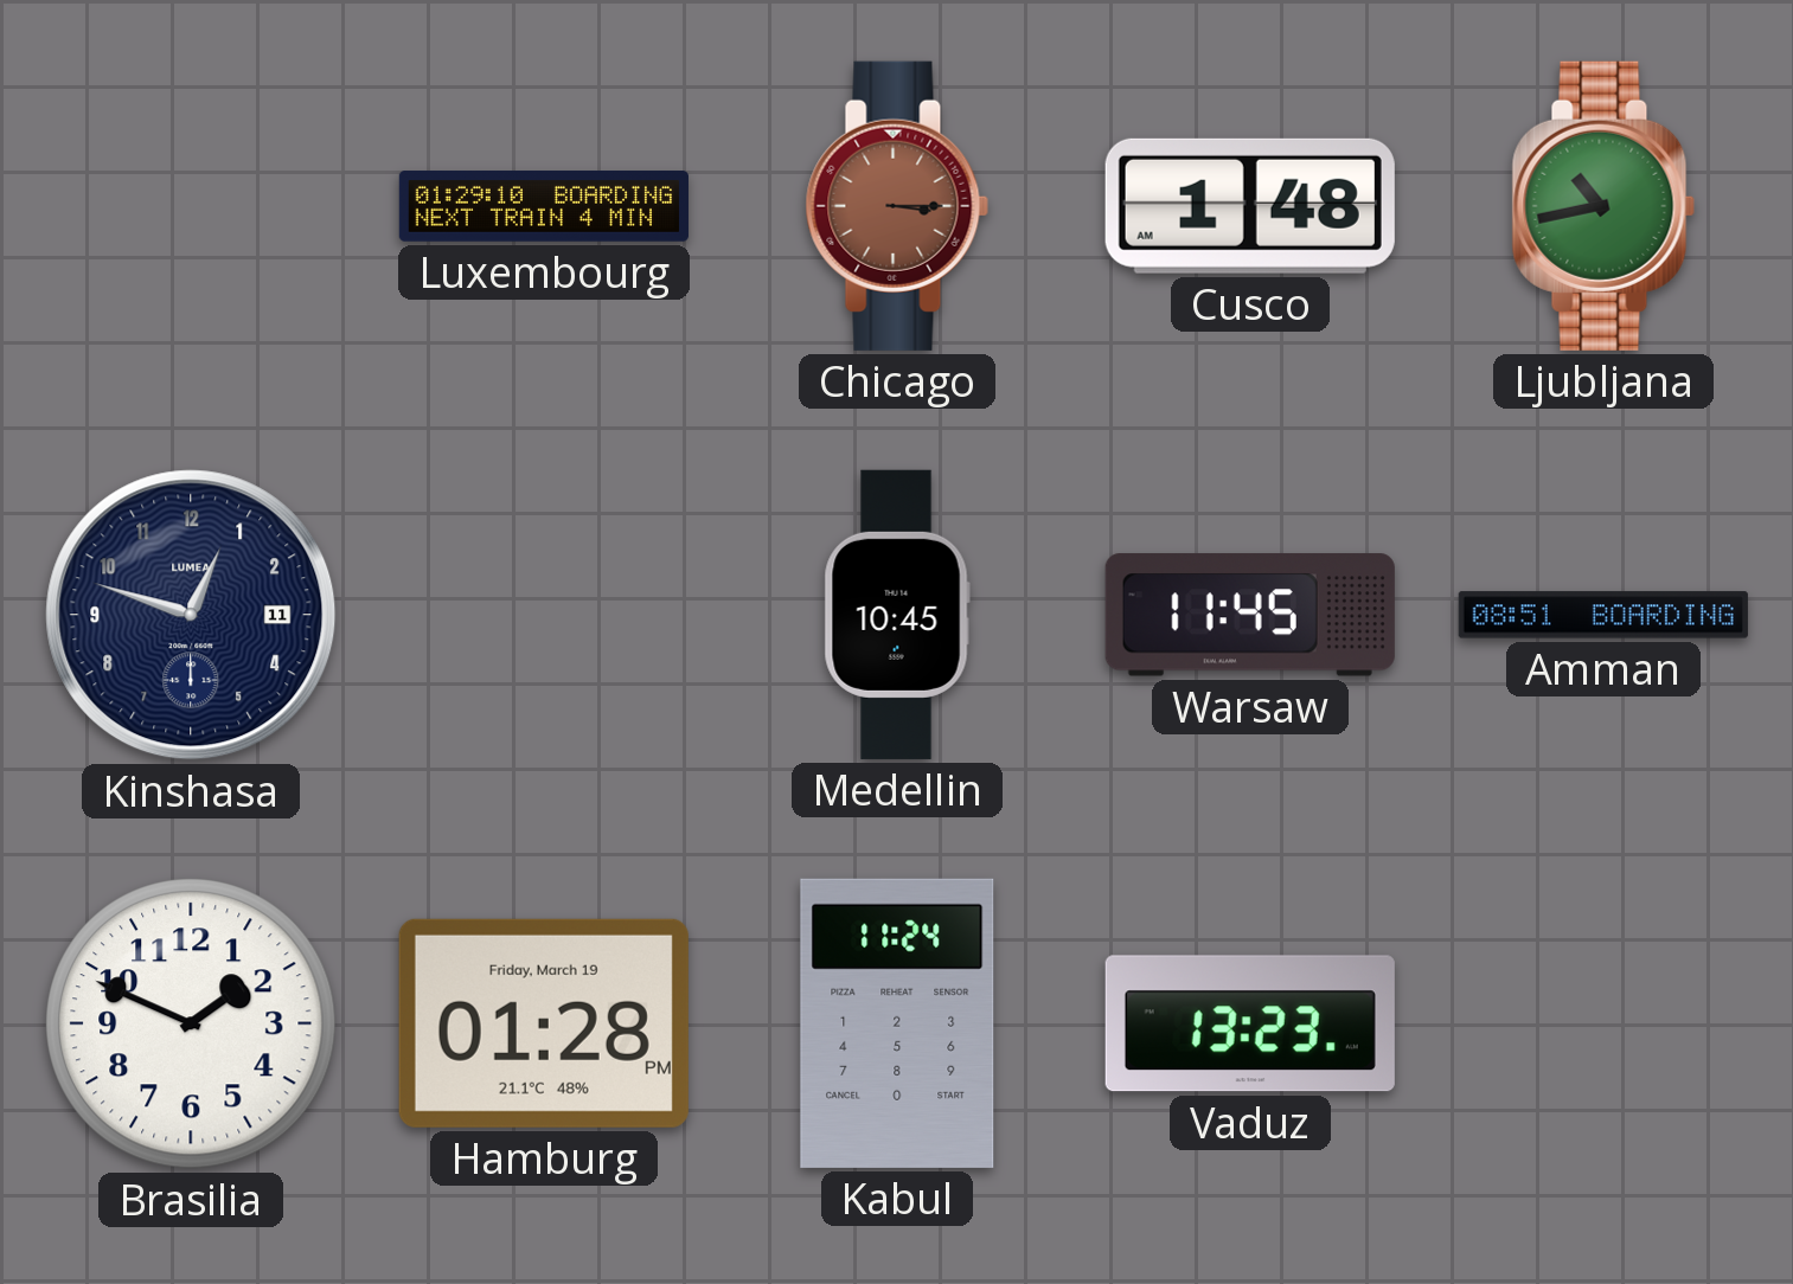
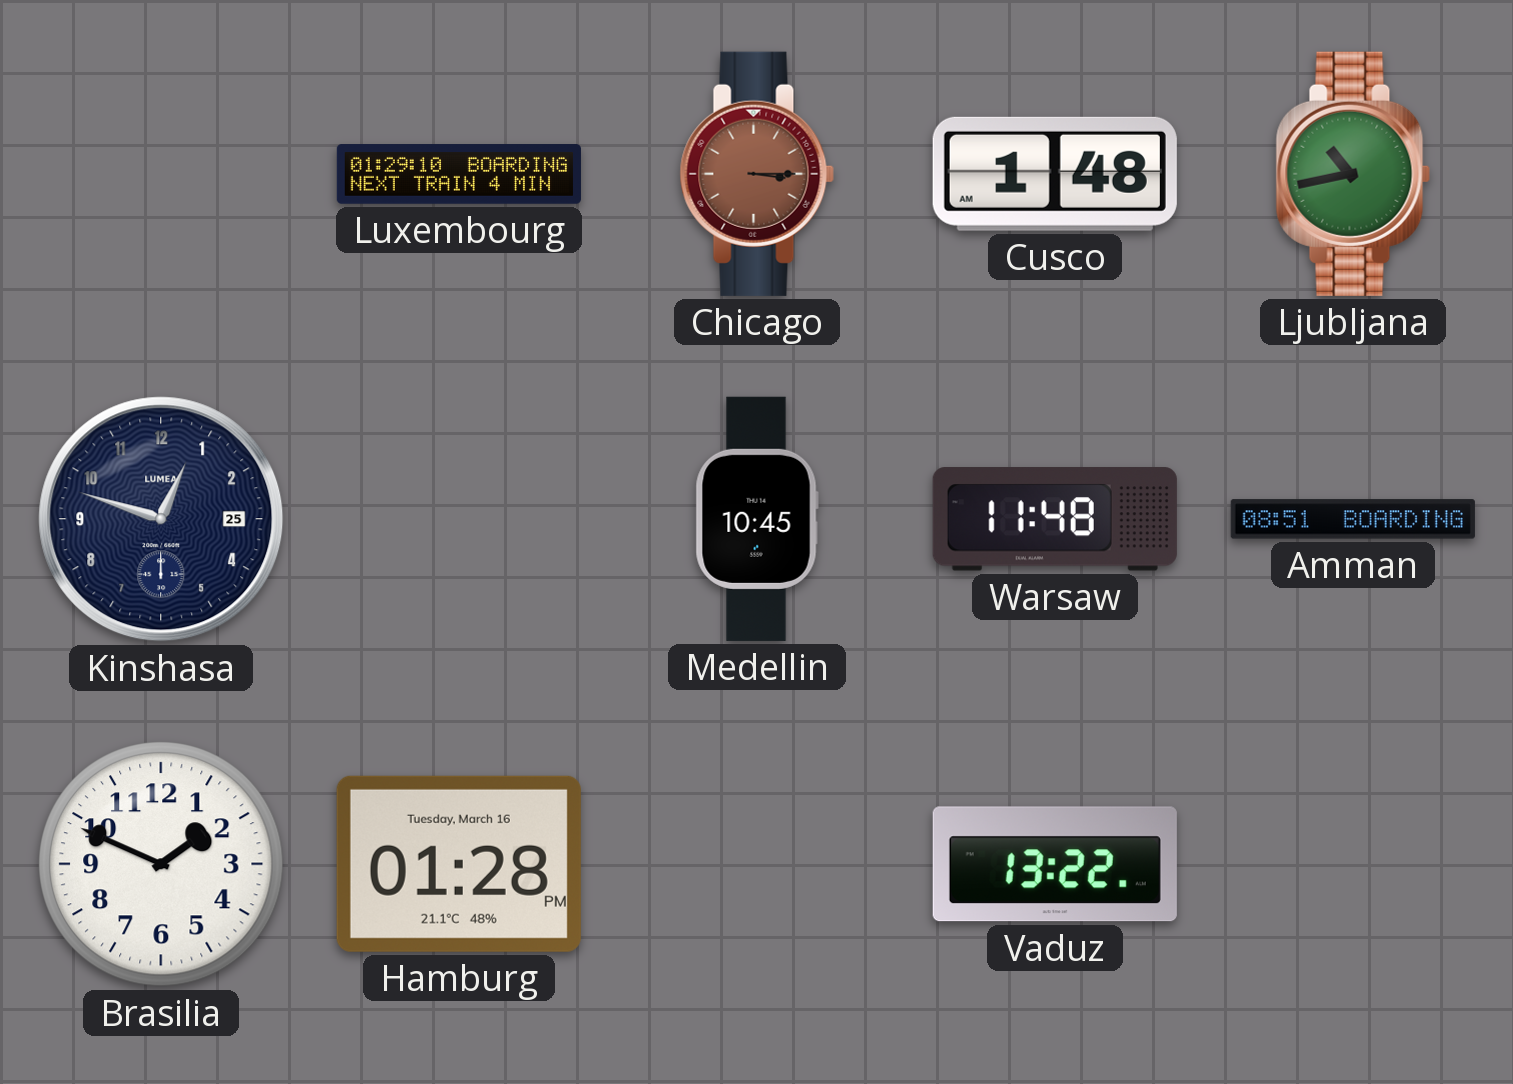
Kinshasa date: 11 -> 25 (161, 519)
Warsaw: 11:45 -> 11:48 (1055, 519)
Hamburg date: Friday, March 19 -> Tuesday, March 16 (459, 864)
Kabul: 11:24 -> none (897, 1023)
Vaduz: 13:23 -> 13:22 (1055, 864)
